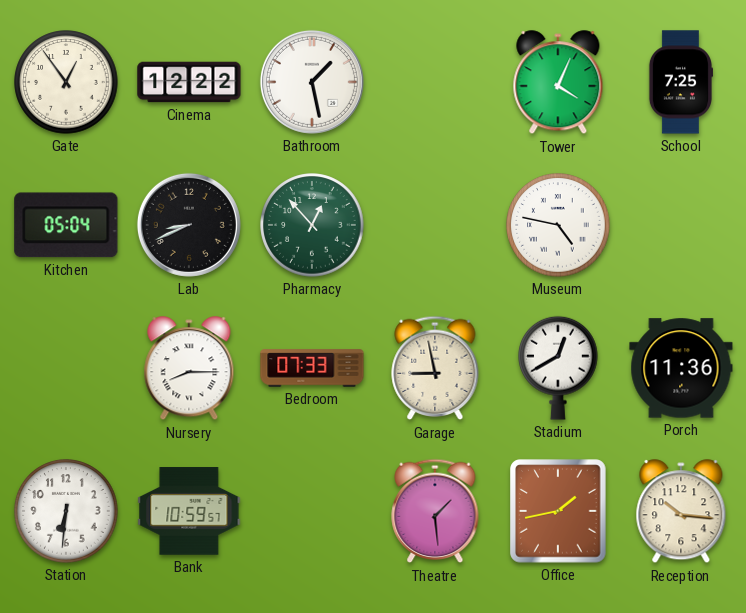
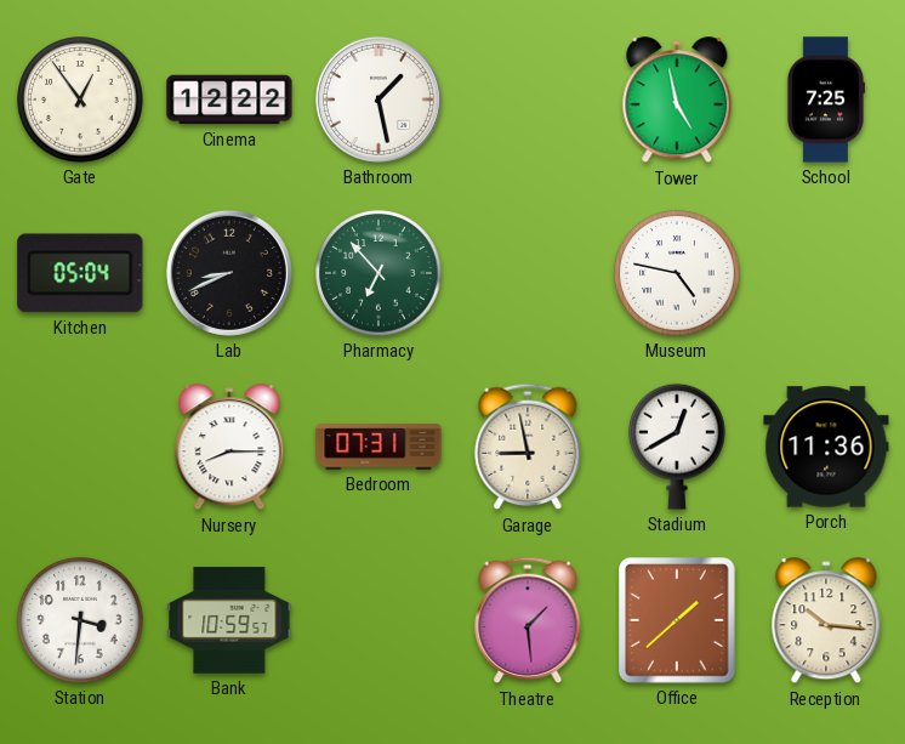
Tower: 4:04 -> 4:58 (677, 101)
Pharmacy: 12:53 -> 6:53 (378, 273)
Bedroom: 07:33 -> 07:31 (378, 447)
Station: 6:31 -> 3:31 (80, 620)
Office: 1:43 -> 1:38 (677, 620)
